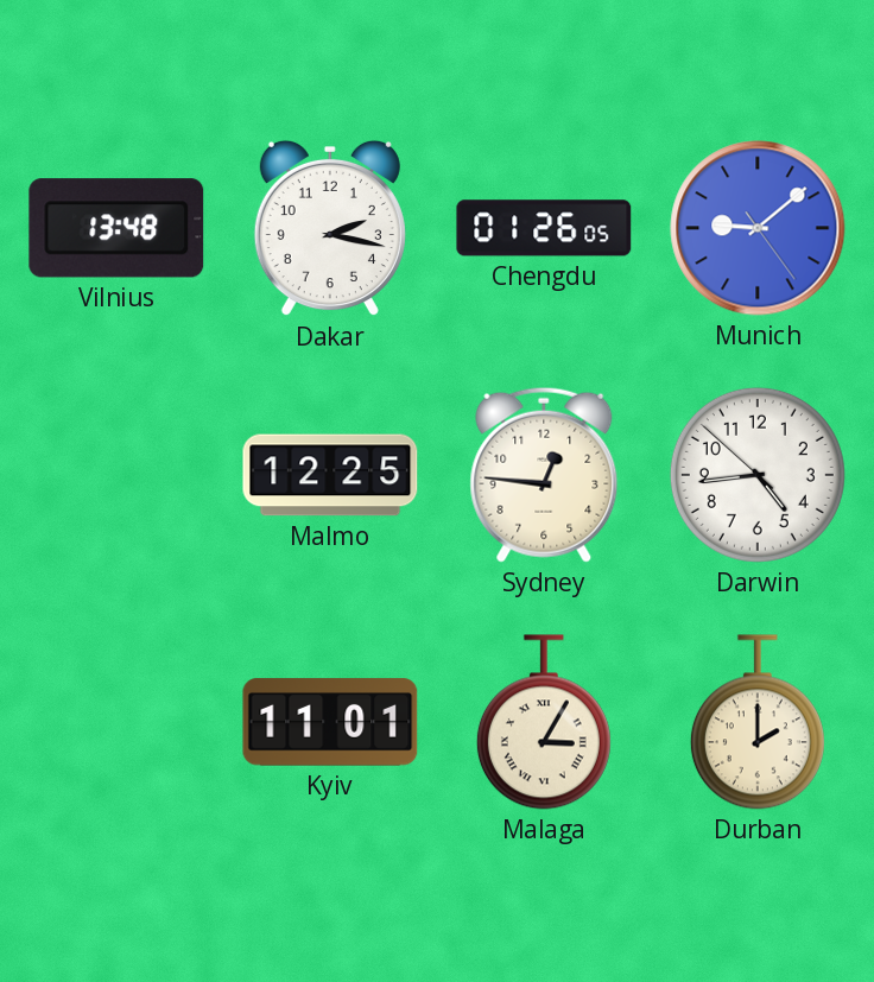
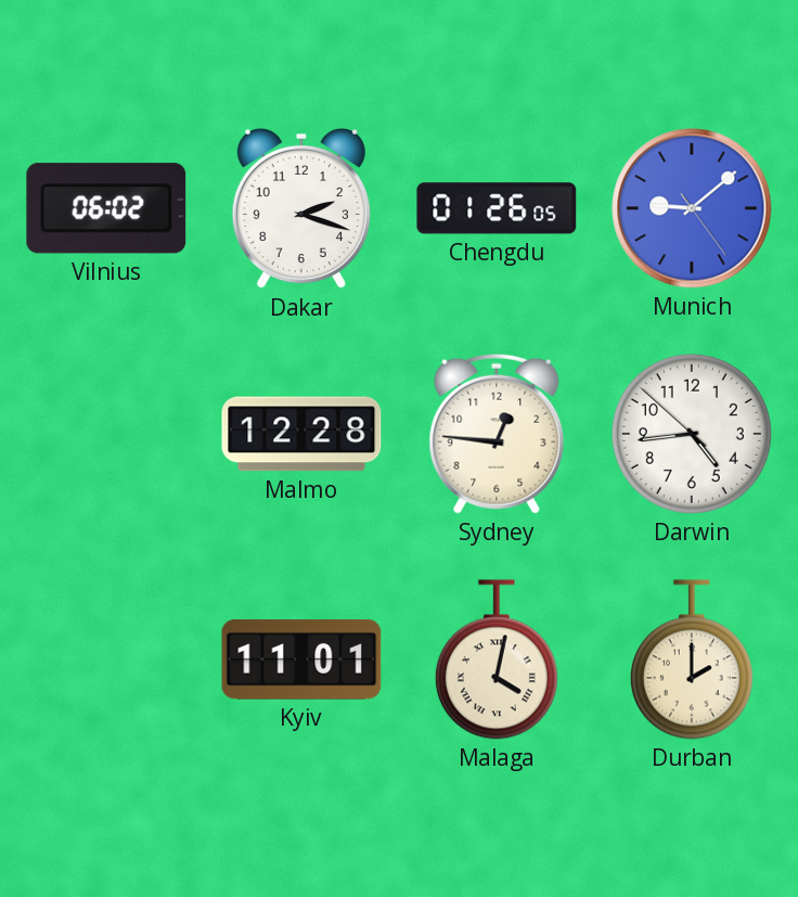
Vilnius: 13:48 -> 06:02 (106, 208)
Dakar: 2:17 -> 2:18 (301, 208)
Malmo: 12:25 -> 12:28 (301, 434)
Malaga: 3:05 -> 4:02 (497, 659)
